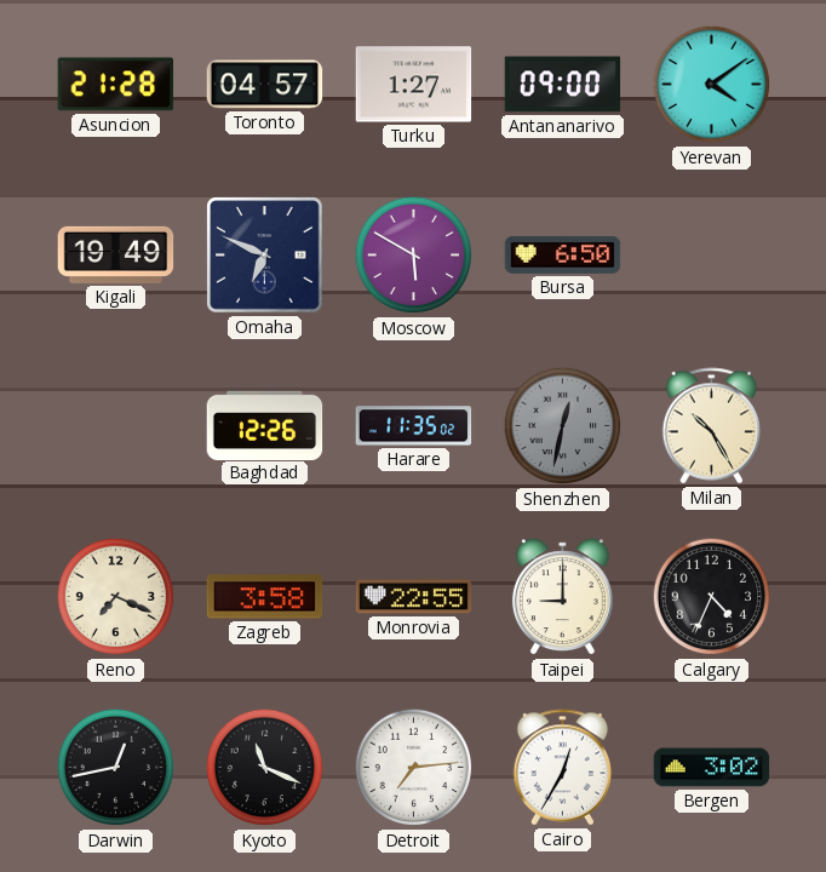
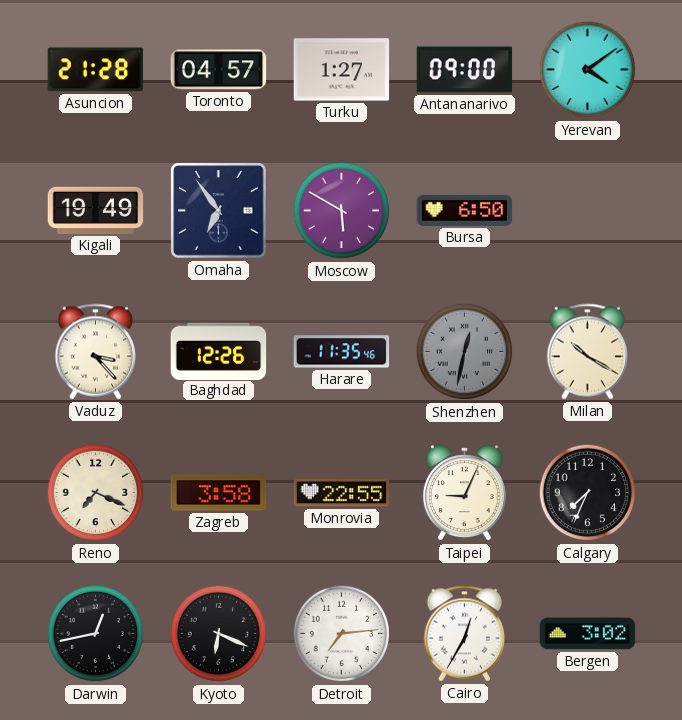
Omaha: 6:49 -> 6:54 (219, 211)
Vaduz: none -> 3:23 (96, 352)
Harare: 11:35:02 -> 11:35:46 (342, 352)
Milan: 10:25 -> 10:20 (588, 352)
Taipei: 9:00 -> 9:04 (464, 493)
Calgary: 4:34 -> 7:34 (588, 493)
Kyoto: 11:19 -> 6:19 (219, 634)
